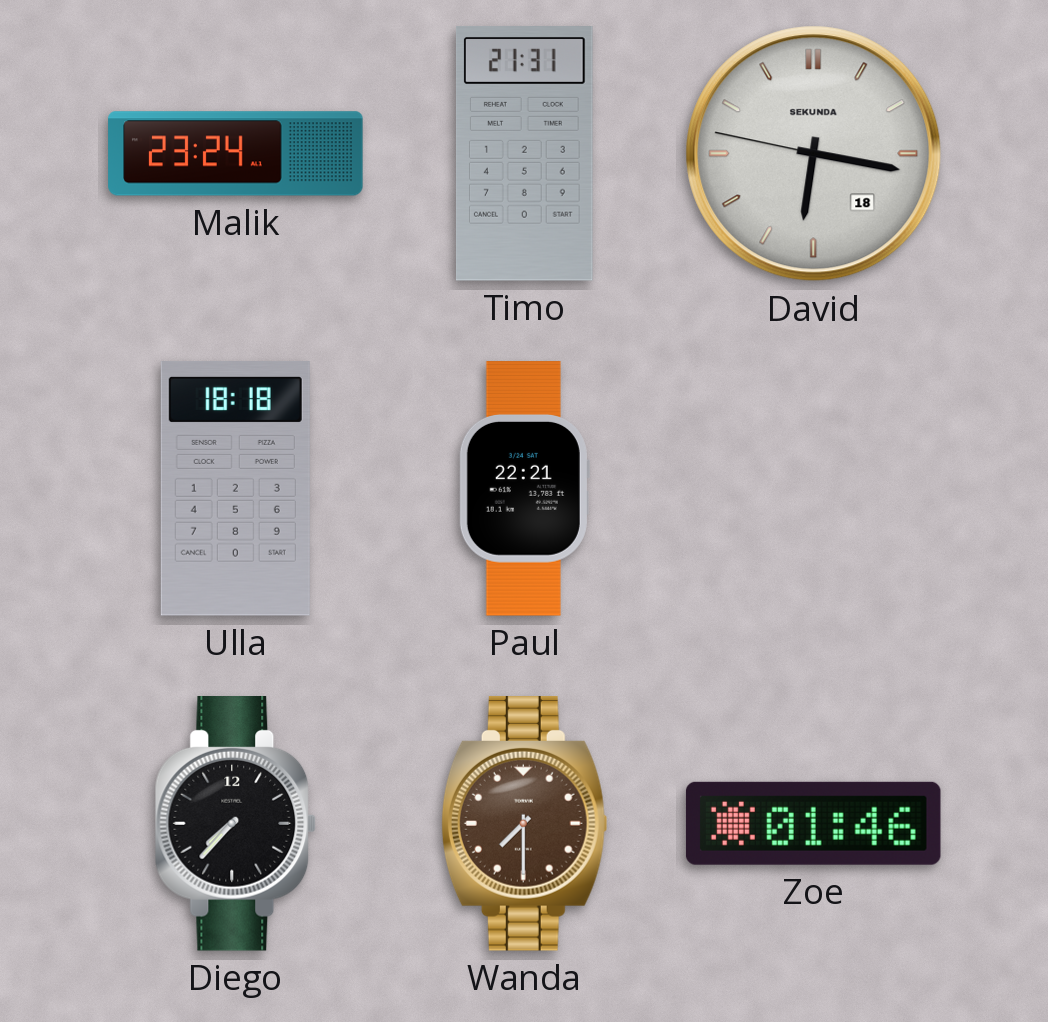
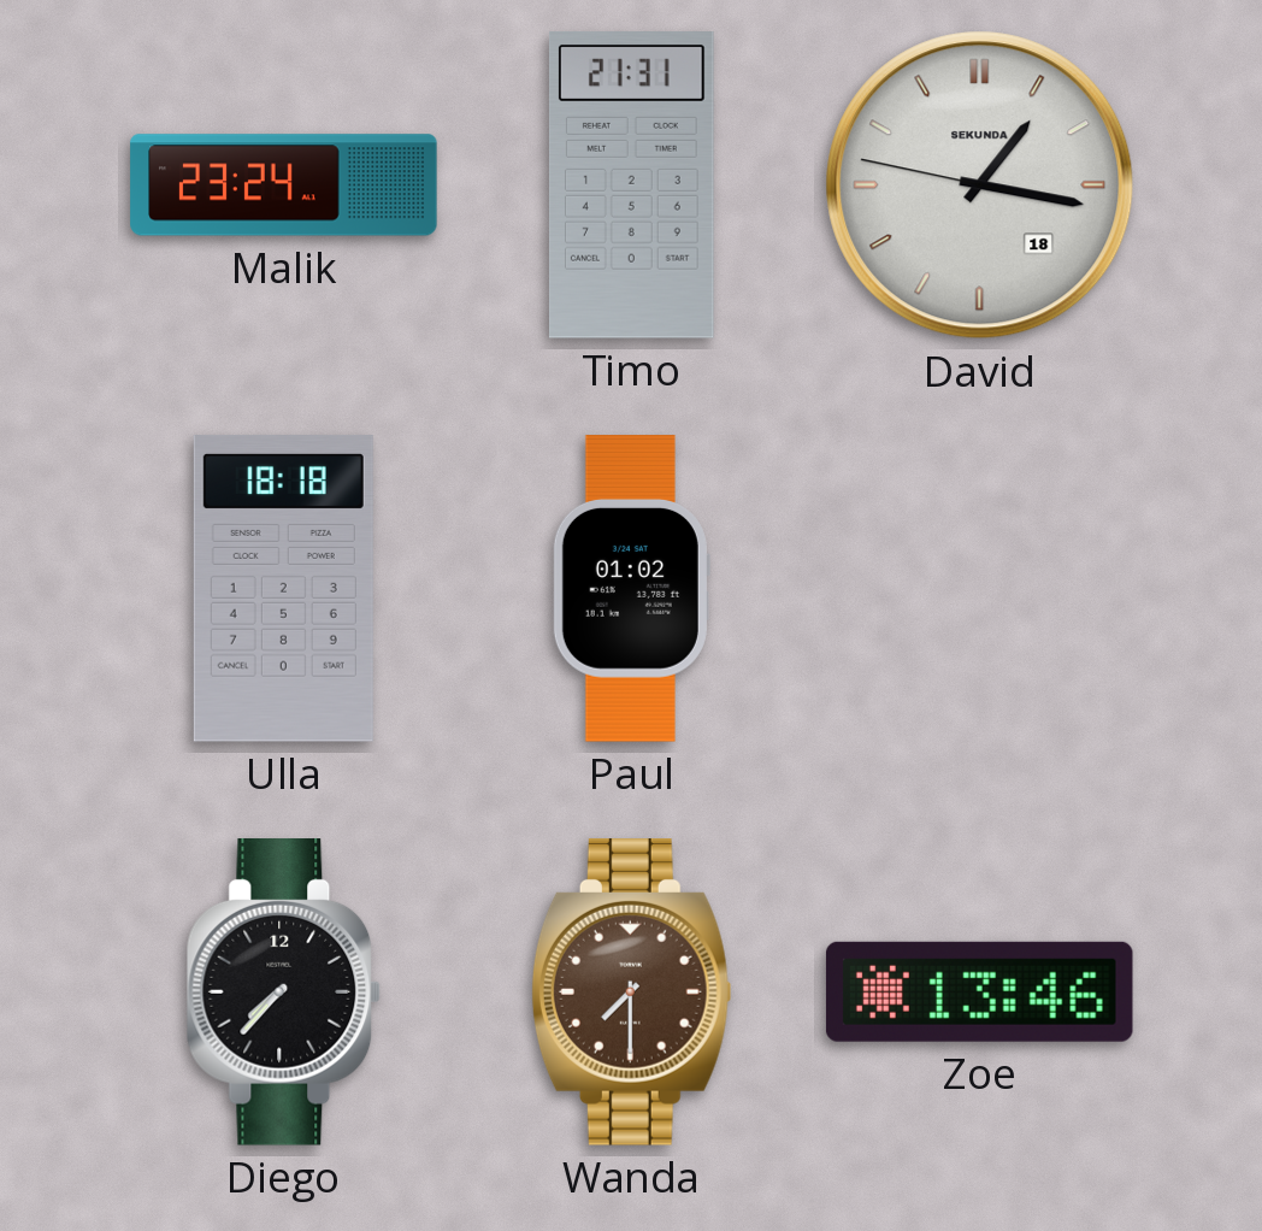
David: 6:16 -> 1:16 (980, 185)
Paul: 22:21 -> 01:02 (631, 589)
Zoe: 01:46 -> 13:46 (979, 991)
